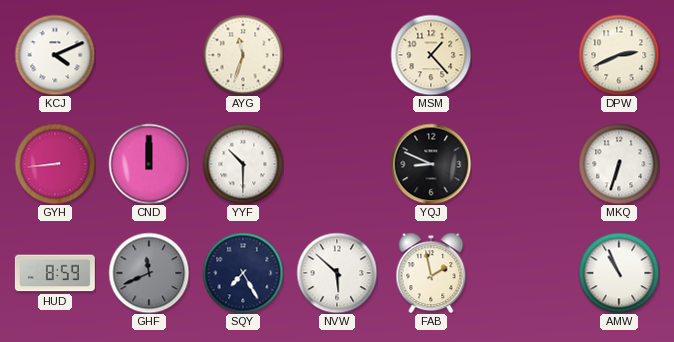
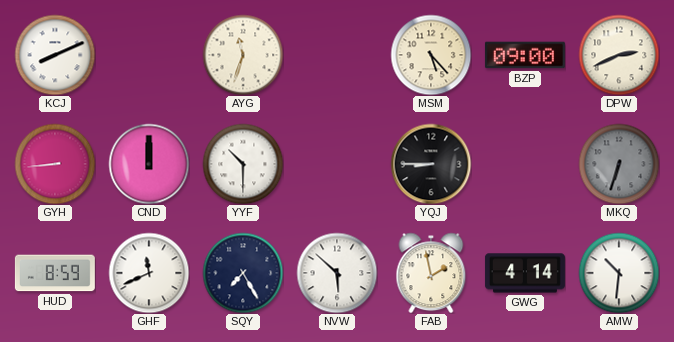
KCJ: 4:11 -> 8:11 (55, 55)
MSM: 1:23 -> 5:23 (431, 55)
BZP: none -> 09:00 (525, 55)
YQJ: 8:49 -> 8:45 (431, 164)
MKQ dial: white -> grey (619, 164)
GHF dial: grey -> white (149, 273)
GWG: none -> 4:14 (525, 273)
AMW: 10:56 -> 10:31 (619, 273)
